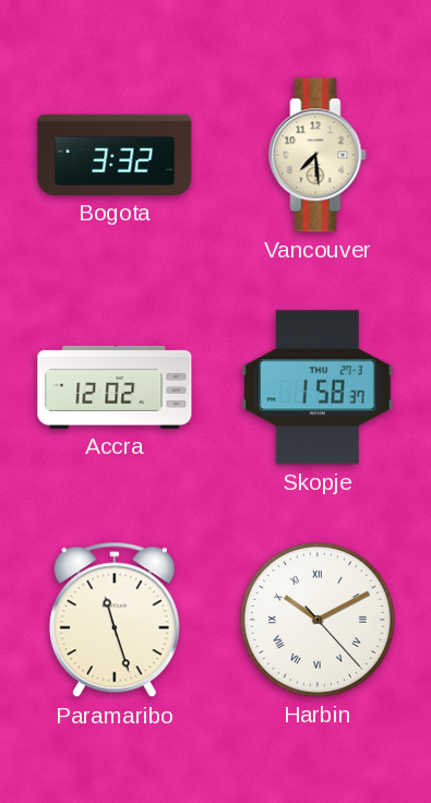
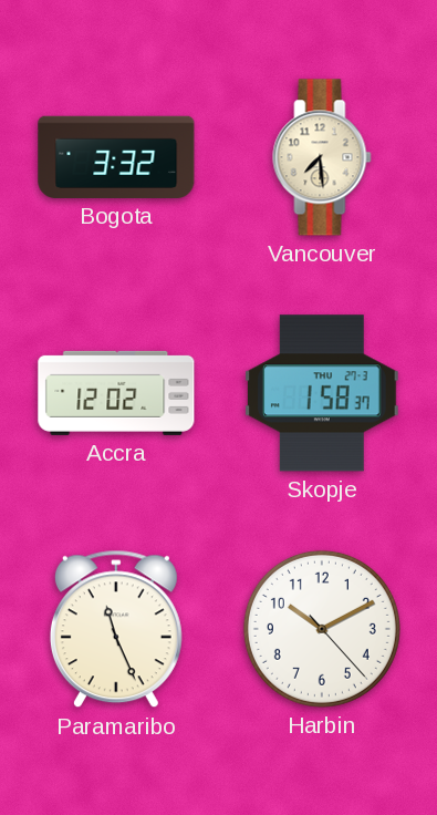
Paramaribo: 11:27 -> 11:26 (116, 629)
Harbin numerals: Roman -> Arabic (322, 629)
